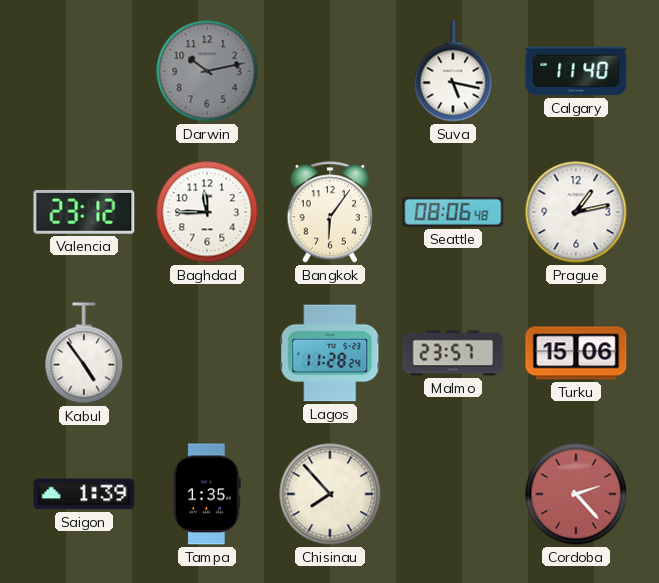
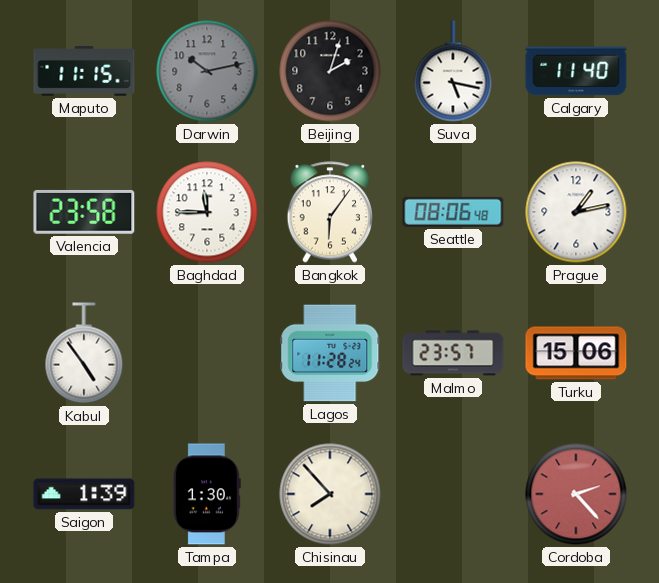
Maputo: none -> 11:15 (84, 71)
Beijing: none -> 2:03 (330, 71)
Valencia: 23:12 -> 23:58 (84, 212)
Tampa: 1:35 -> 1:30 (207, 494)
